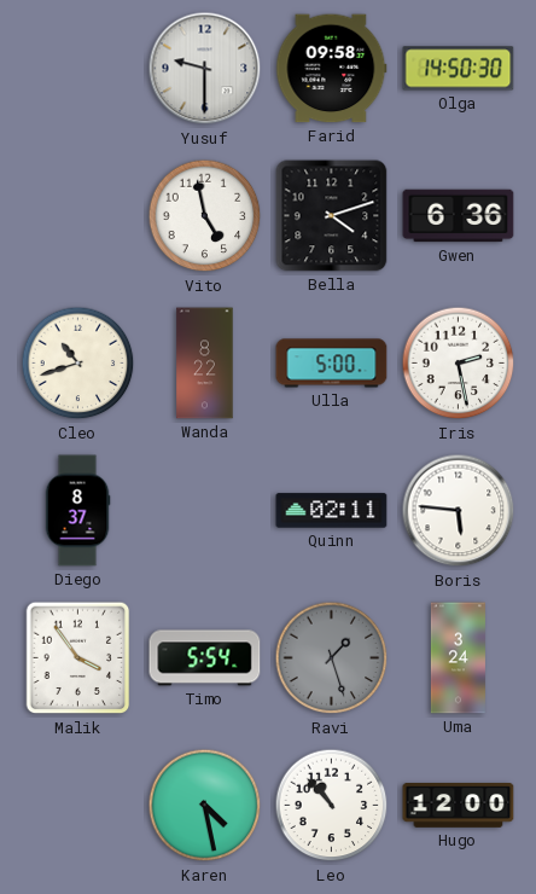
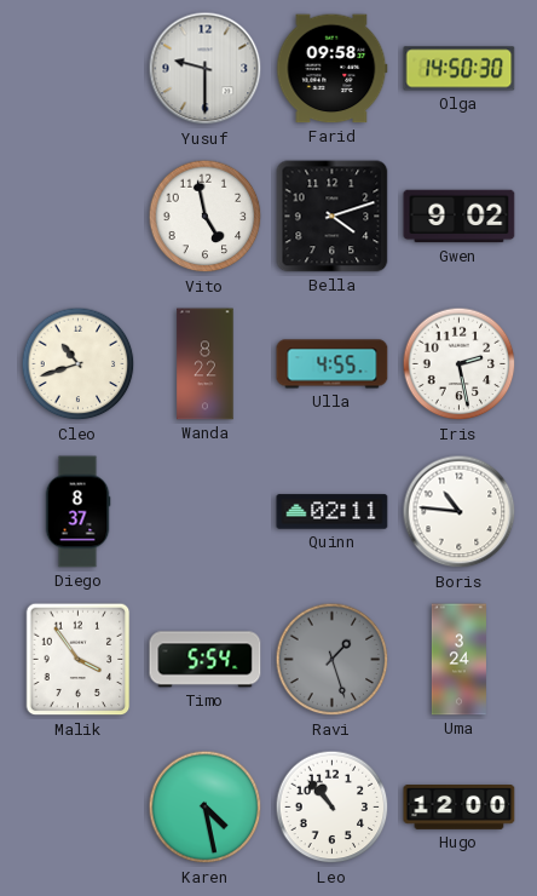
Gwen: 6:36 -> 9:02 (460, 217)
Ulla: 5:00 -> 4:55 (333, 364)
Boris: 5:46 -> 10:46 (460, 512)
